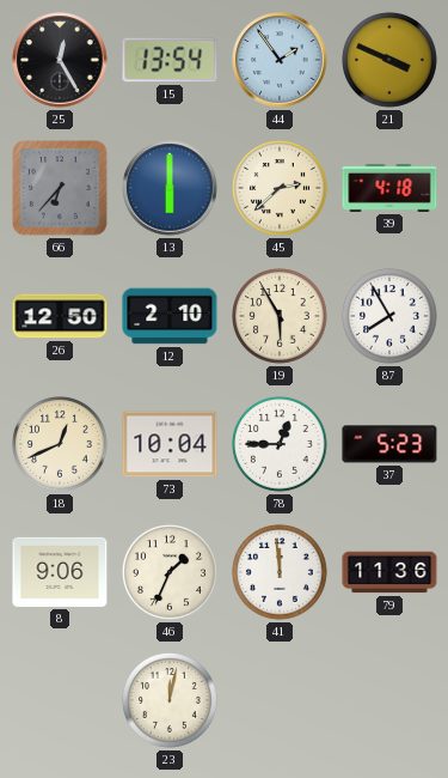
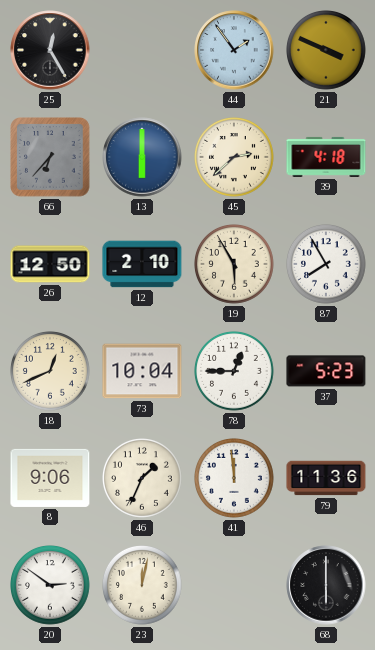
15: 13:54 -> none (170, 60)
20: none -> 2:51 (51, 586)
68: none -> 6:00 (326, 585)
